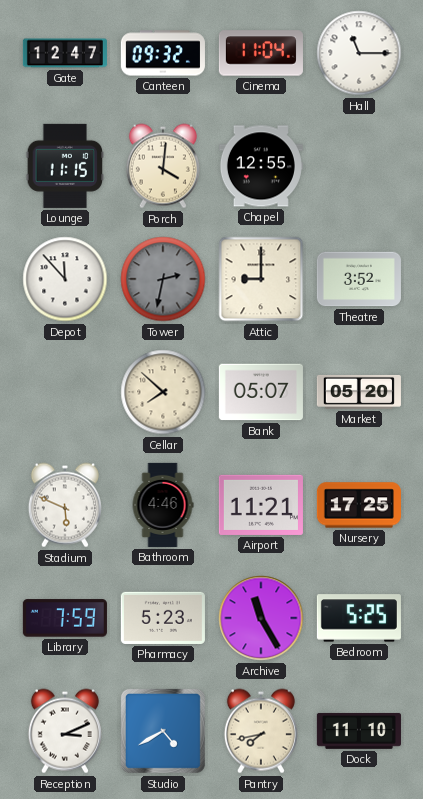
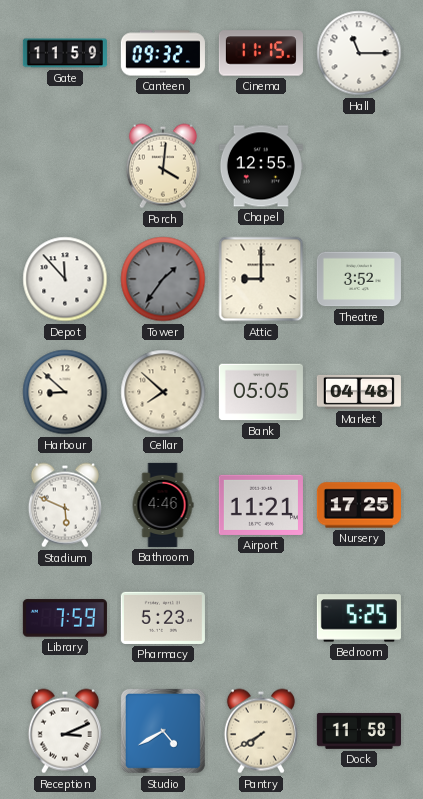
Gate: 12:47 -> 11:59 (65, 53)
Cinema: 11:04 -> 11:15 (261, 53)
Lounge: 11:15 -> none (65, 166)
Tower: 2:32 -> 1:36 (163, 279)
Harbour: none -> 8:52 (65, 392)
Bank: 05:07 -> 05:05 (261, 392)
Market: 05:20 -> 04:48 (359, 392)
Archive: 11:25 -> none (261, 618)
Pantry: 7:43 -> 7:40 (261, 731)
Dock: 11:10 -> 11:58 (359, 731)
